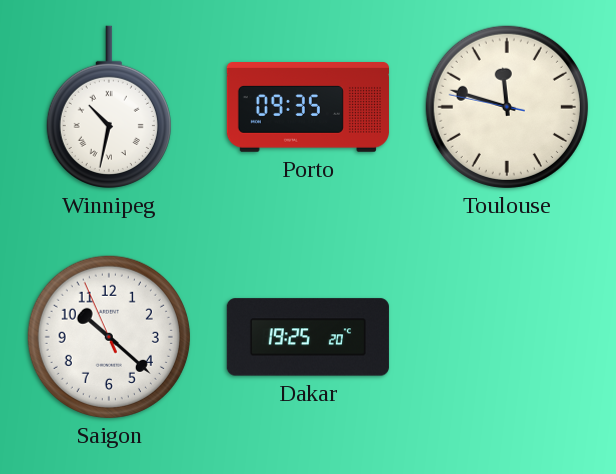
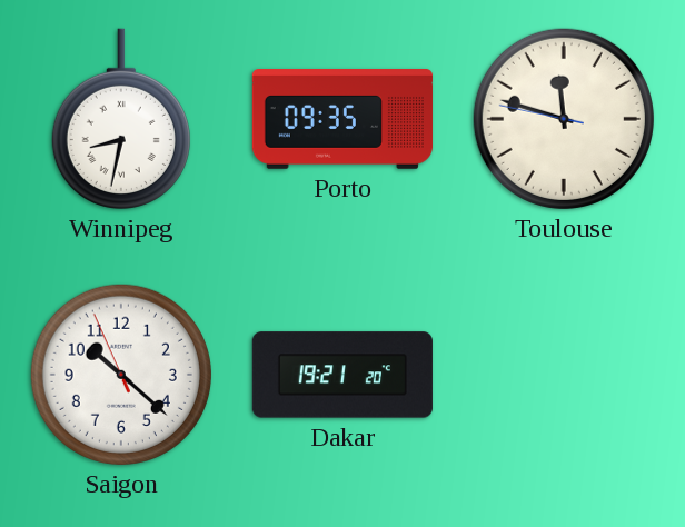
Winnipeg: 10:32 -> 8:32 (121, 119)
Dakar: 19:25 -> 19:21 (343, 375)
